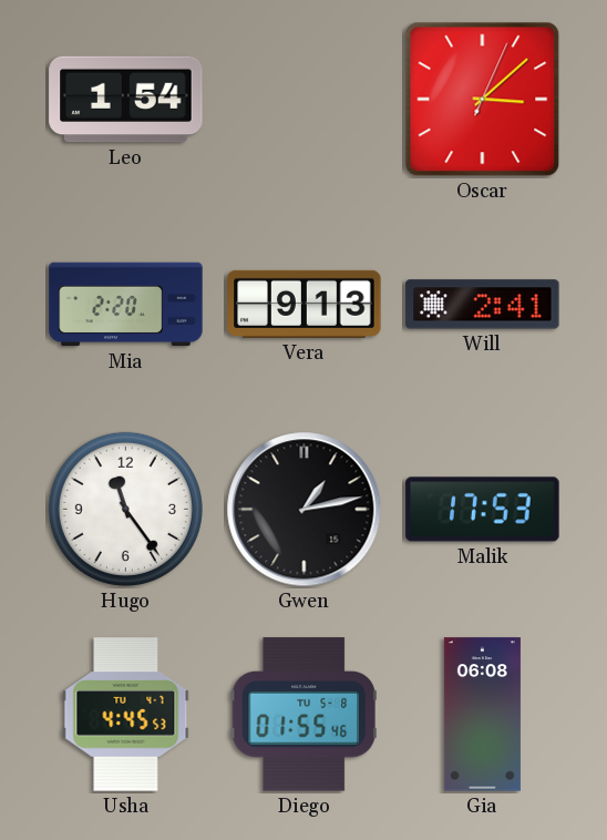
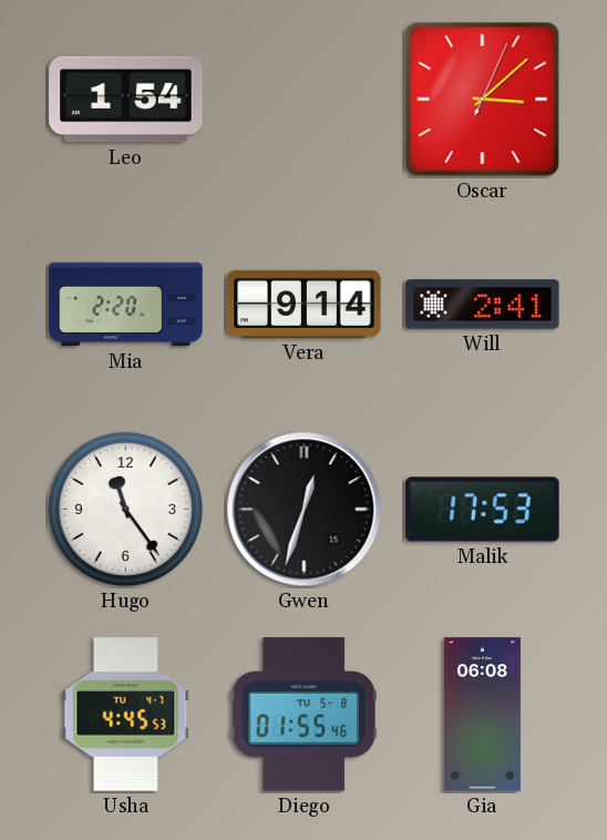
Vera: 9:13 -> 9:14 (305, 304)
Gwen: 1:13 -> 12:33 (305, 510)
